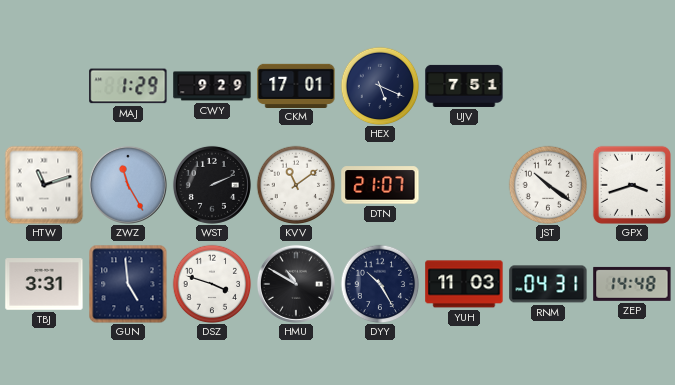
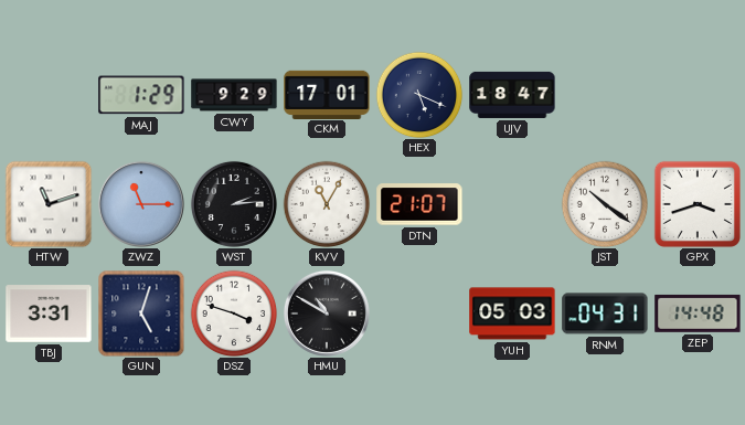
UJV: 7:51 -> 18:47 (512, 95)
ZWZ: 11:25 -> 11:15 (141, 204)
WST: 2:11 -> 2:14 (234, 204)
KVV: 11:09 -> 11:05 (327, 204)
GUN: 4:59 -> 5:03 (141, 314)
DYY: 10:25 -> none (380, 284)
YUH: 11:03 -> 05:03 (512, 314)
